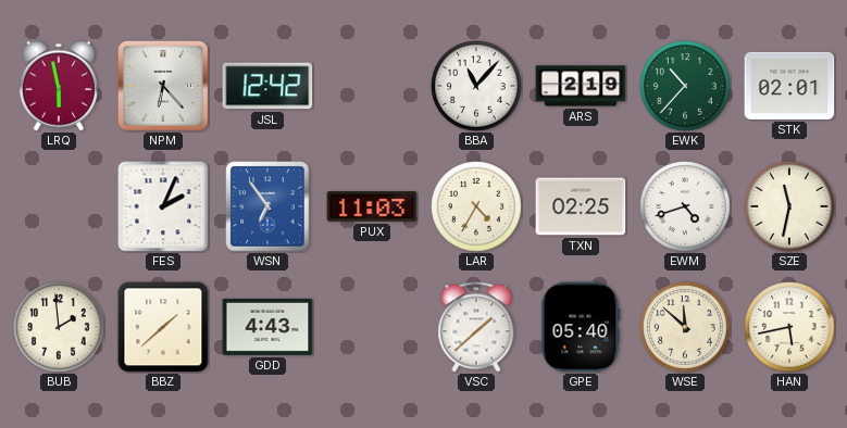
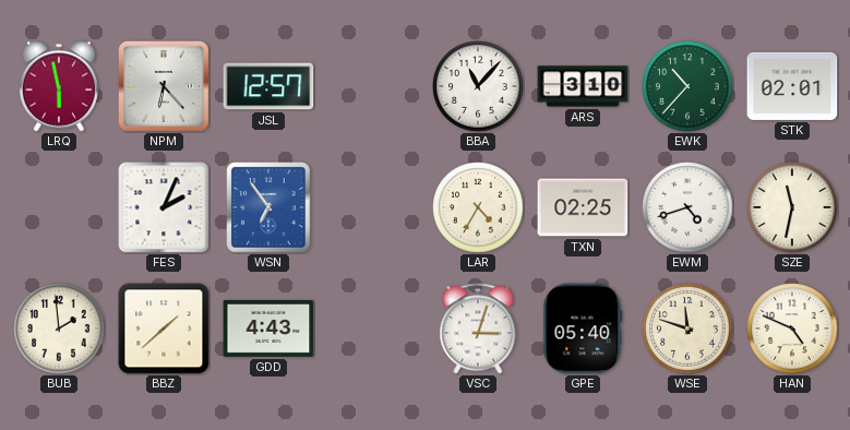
JSL: 12:42 -> 12:57 (268, 86)
ARS: 2:19 -> 3:10 (583, 86)
PUX: 11:03 -> none (372, 206)
VSC: 1:38 -> 3:03 (478, 329)
WSE: 11:52 -> 11:48 (687, 329)
HAN: 5:43 -> 4:49 (792, 329)
